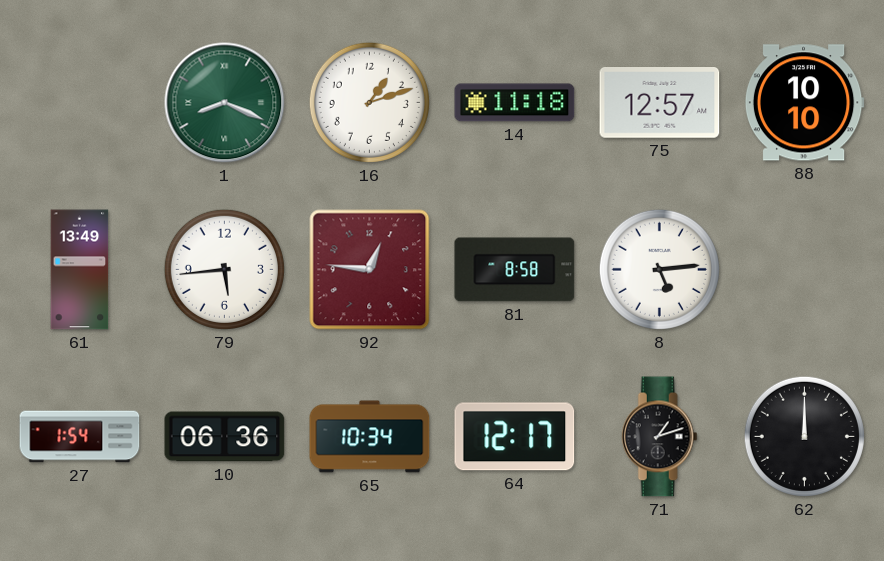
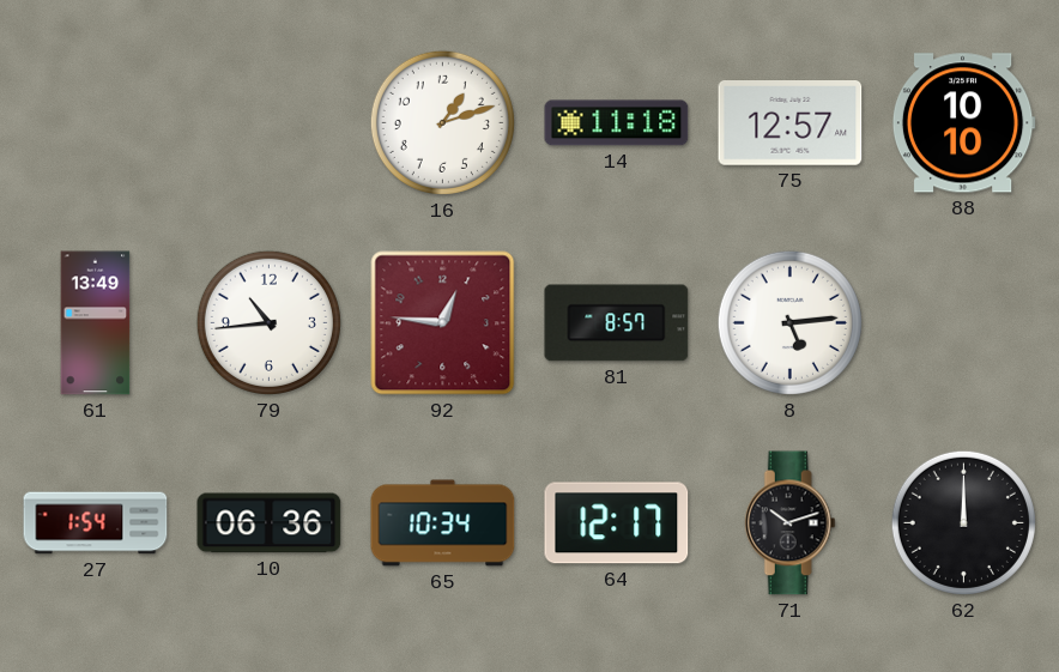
1: 8:19 -> none (225, 103)
79: 5:44 -> 10:44 (268, 322)
81: 8:58 -> 8:57 (617, 323)
71: 1:12 -> 10:12 (789, 523)
